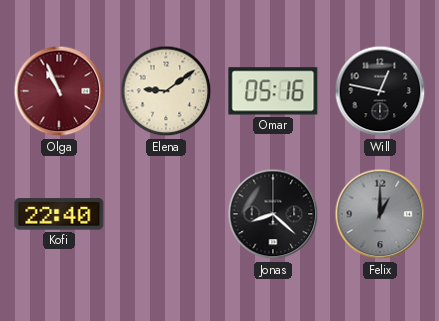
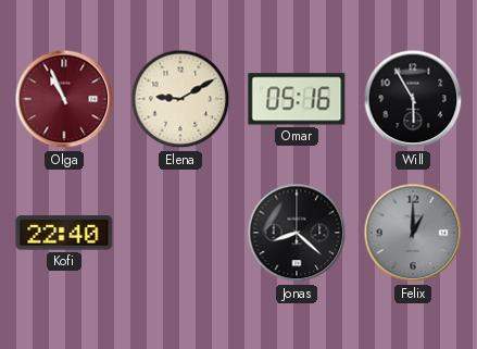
Elena: 9:09 -> 9:10 (180, 99)
Will: 12:47 -> 5:55 (413, 99)
